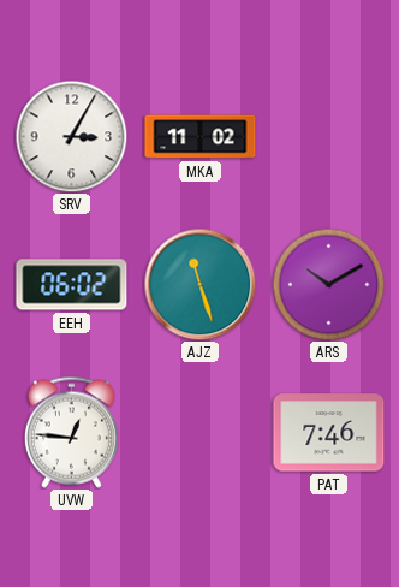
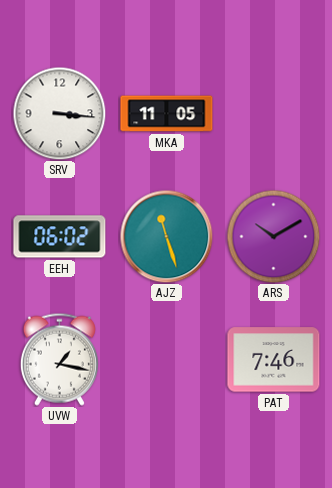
SRV: 3:05 -> 3:16 (59, 113)
MKA: 11:02 -> 11:05 (167, 114)
UVW: 12:46 -> 1:17 (59, 359)
